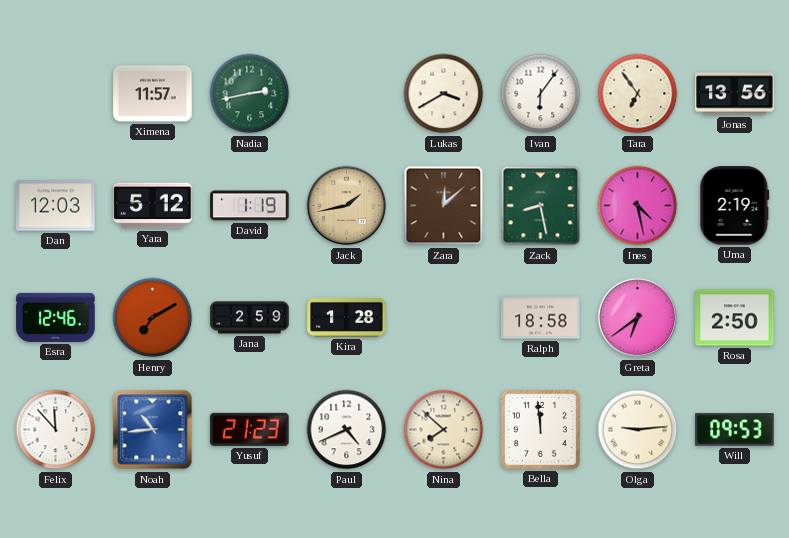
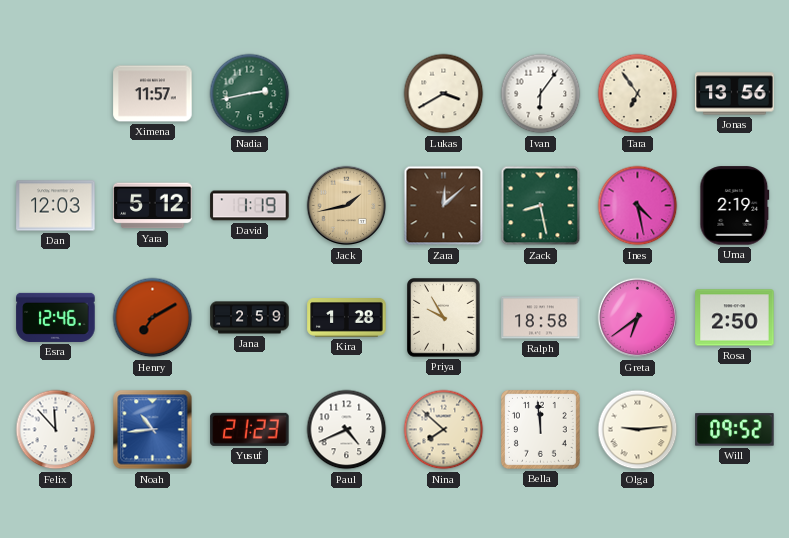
Priya: none -> 9:55 (444, 318)
Will: 09:53 -> 09:52 (735, 430)
